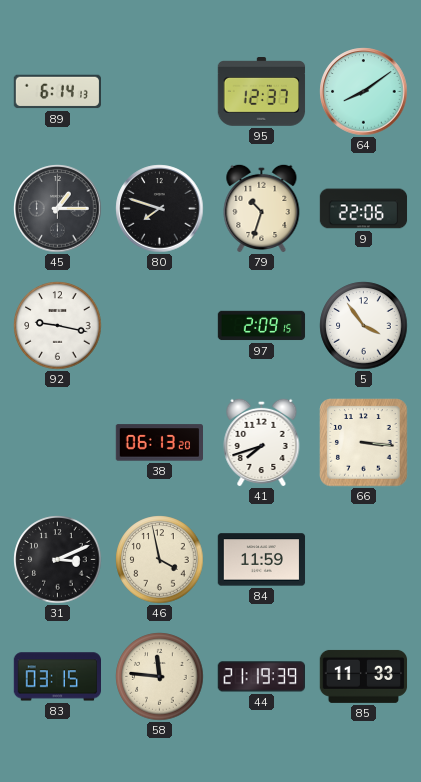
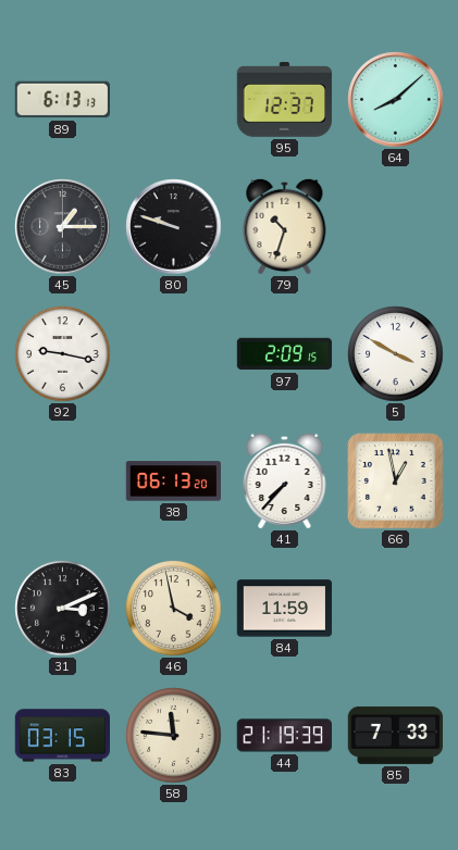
89: 6:14 -> 6:13 (62, 100)
64: 8:09 -> 8:08 (396, 100)
80: 7:48 -> 9:48 (174, 227)
9: 22:06 -> none (364, 209)
5: 3:54 -> 3:50 (396, 354)
41: 7:42 -> 7:37 (285, 480)
66: 3:16 -> 12:58 (396, 482)
85: 11:33 -> 7:33 (396, 735)
